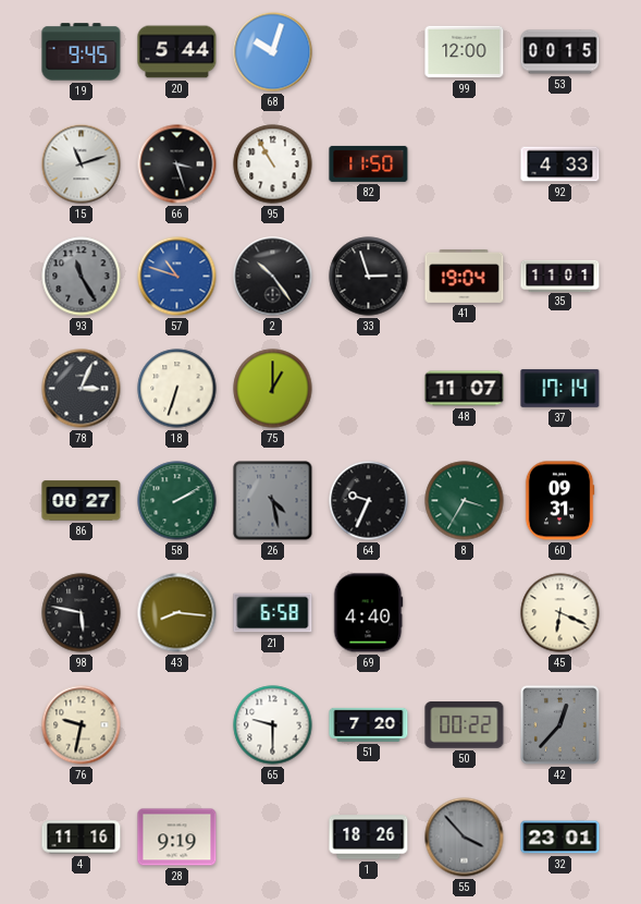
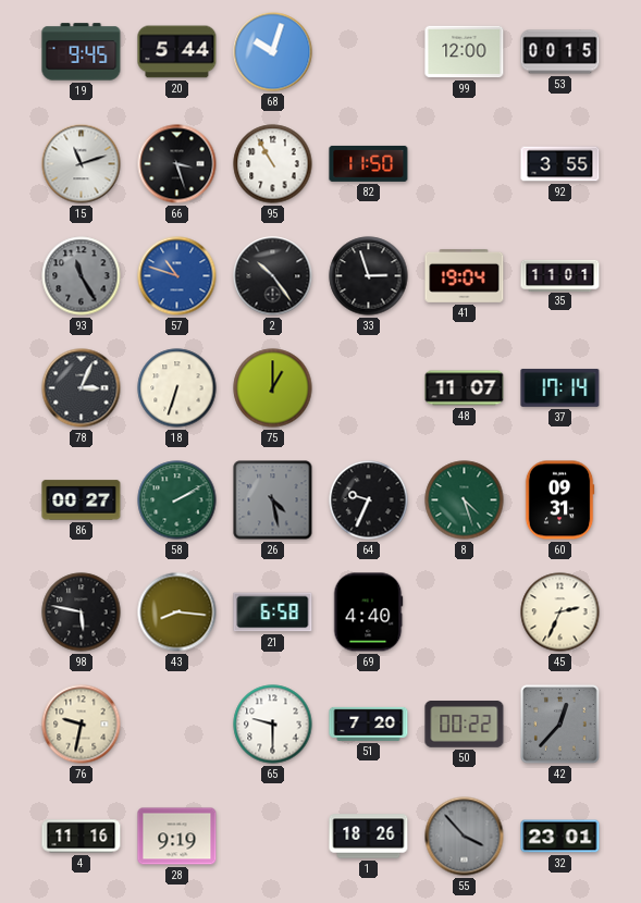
92: 4:33 -> 3:55 (560, 164)
8: 3:35 -> 4:27 (465, 500)
45: 6:19 -> 2:34 (560, 613)
